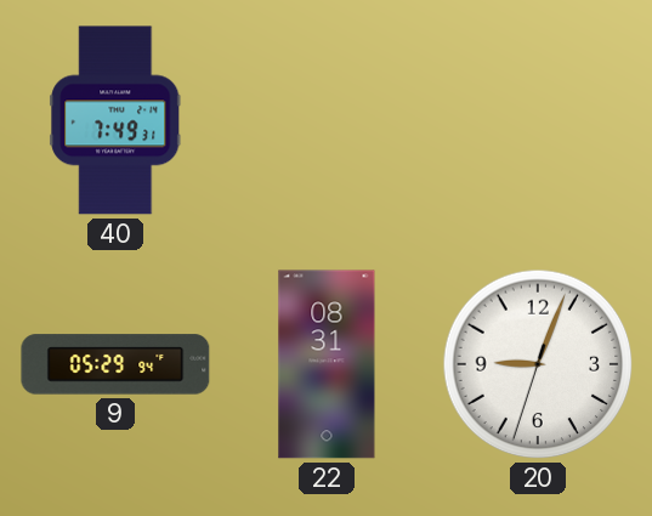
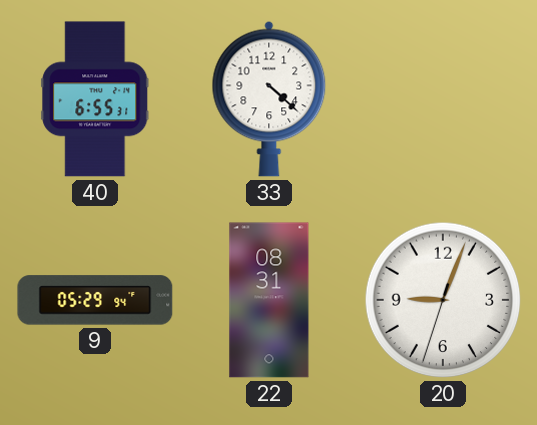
40: 7:49 -> 6:55 (95, 99)
33: none -> 4:22 (269, 99)
